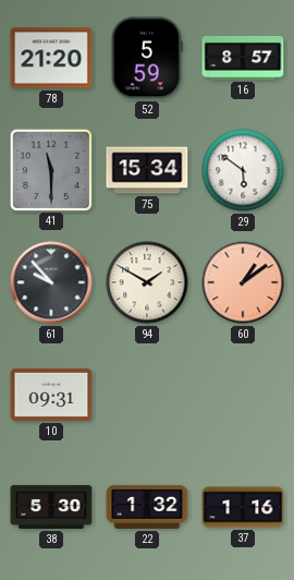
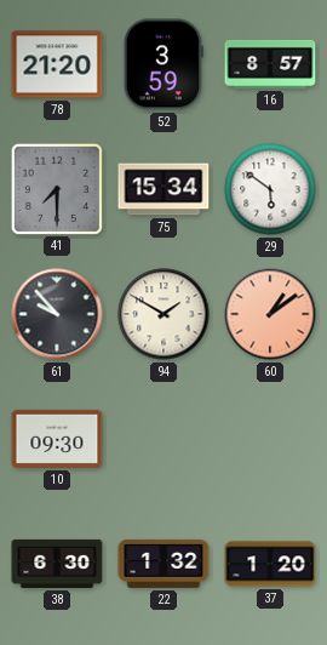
52: 5:59 -> 3:59 (163, 64)
41: 11:30 -> 7:30 (56, 188)
10: 09:31 -> 09:30 (57, 439)
38: 5:30 -> 6:30 (57, 564)
37: 1:16 -> 1:20 (270, 564)
